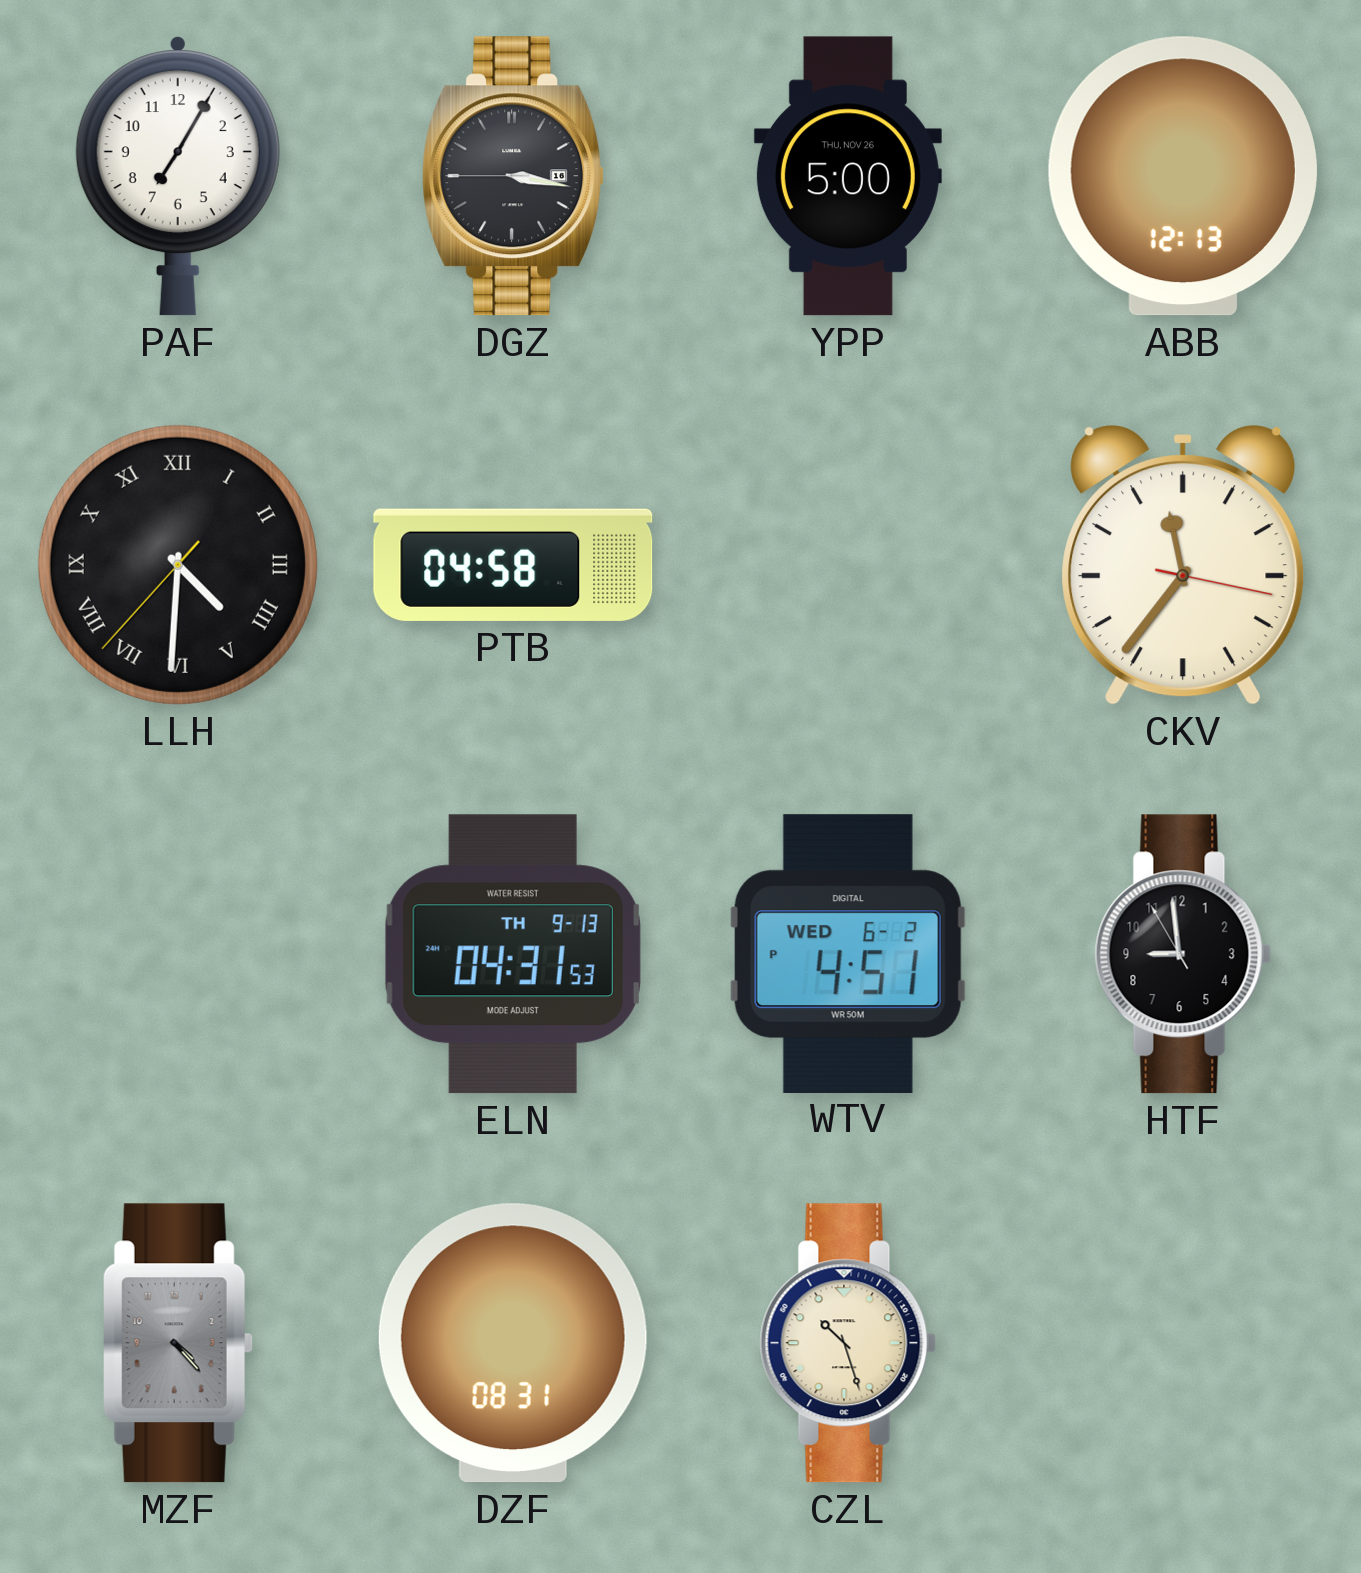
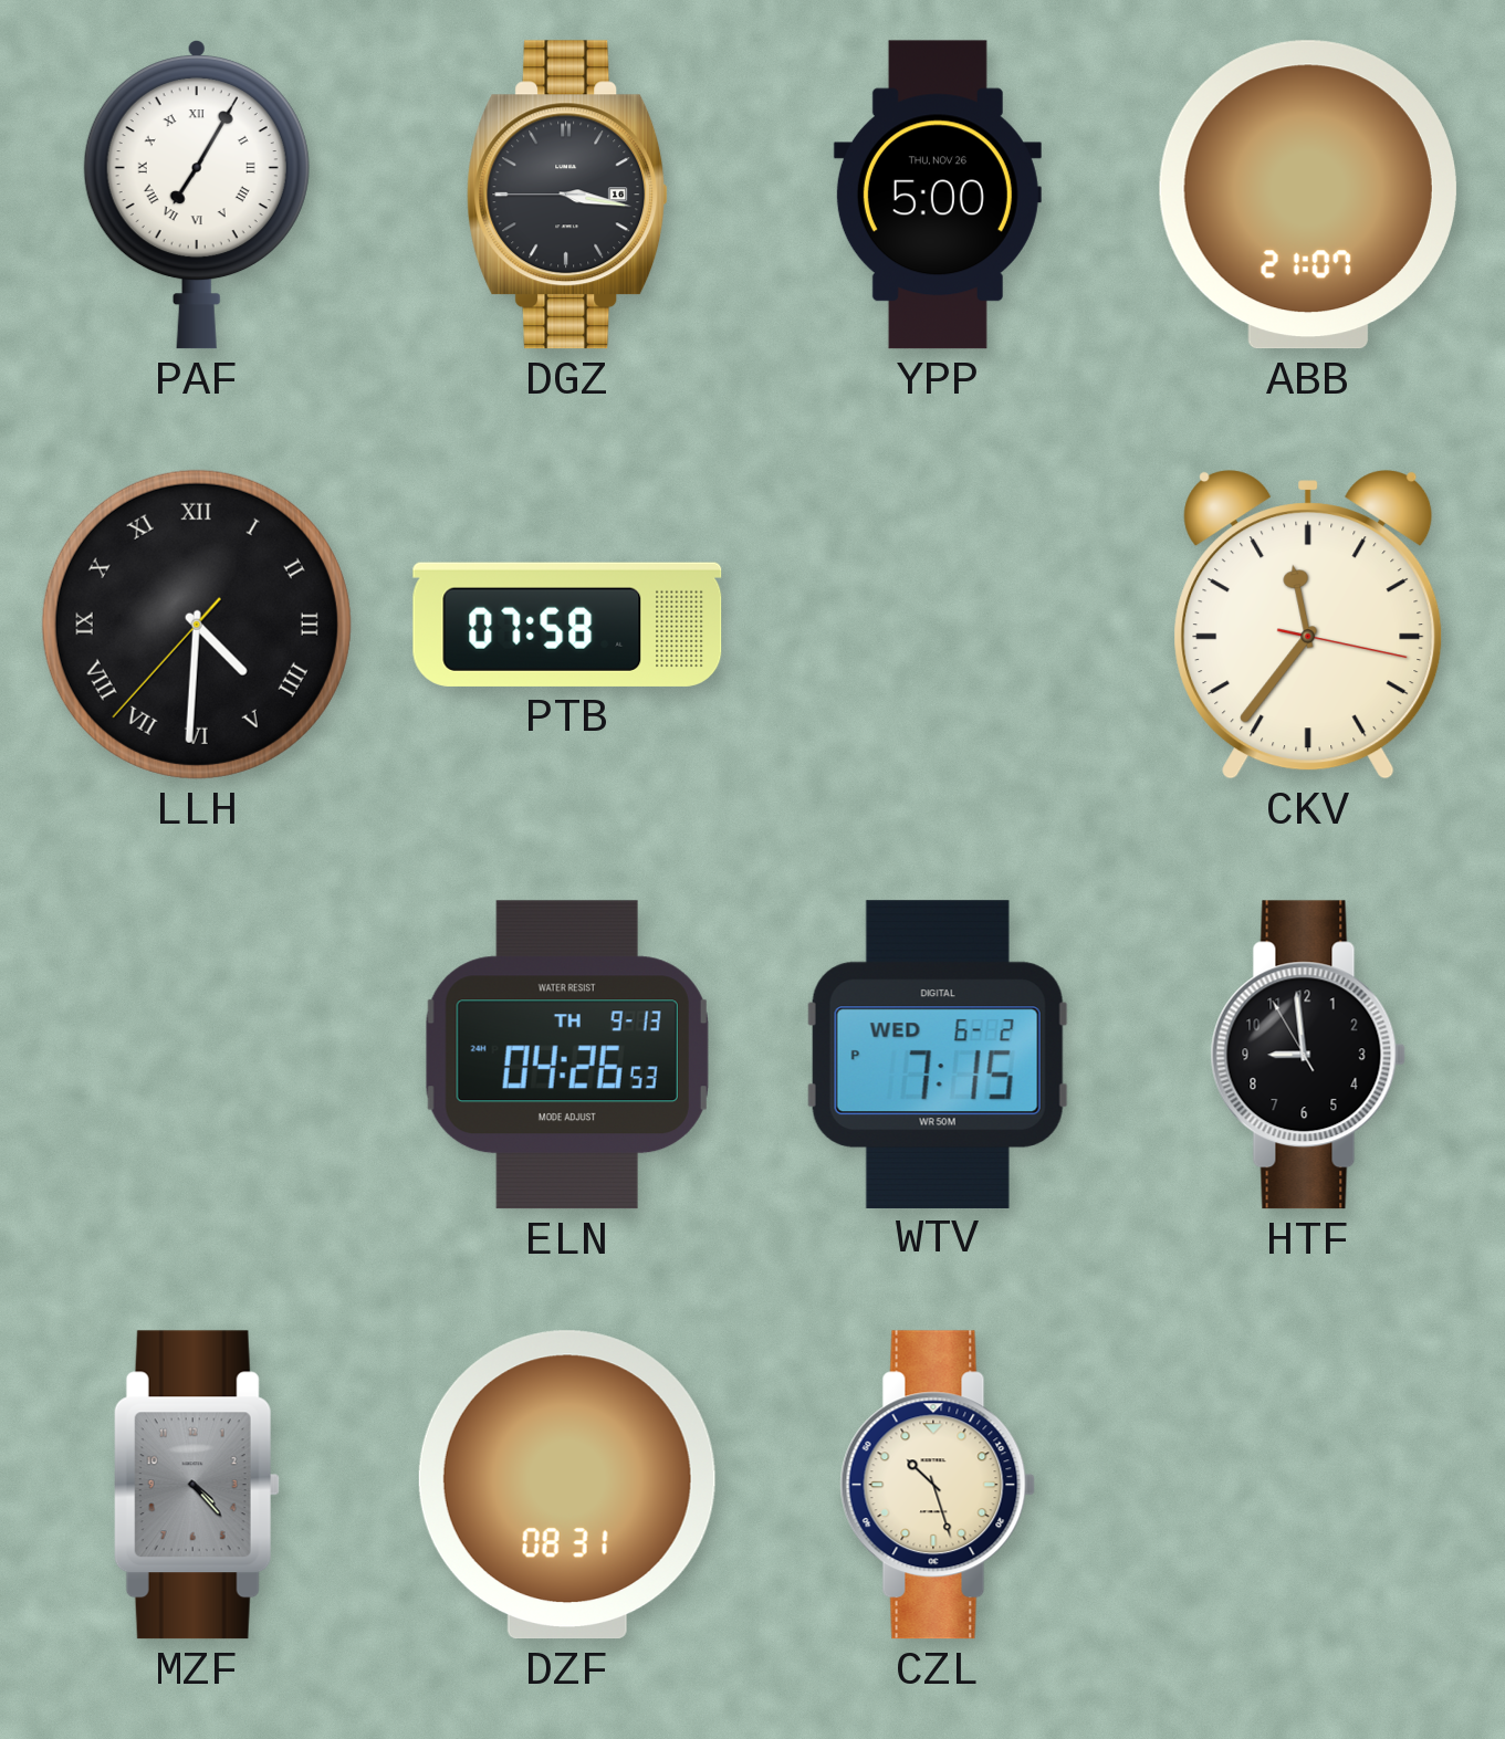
PAF numerals: Arabic -> Roman (197, 195)
ABB: 12:13 -> 21:07 (1308, 195)
PTB: 04:58 -> 07:58 (567, 625)
ELN: 04:31 -> 04:26 (567, 1055)
WTV: 4:51 -> 7:15 (938, 1054)
